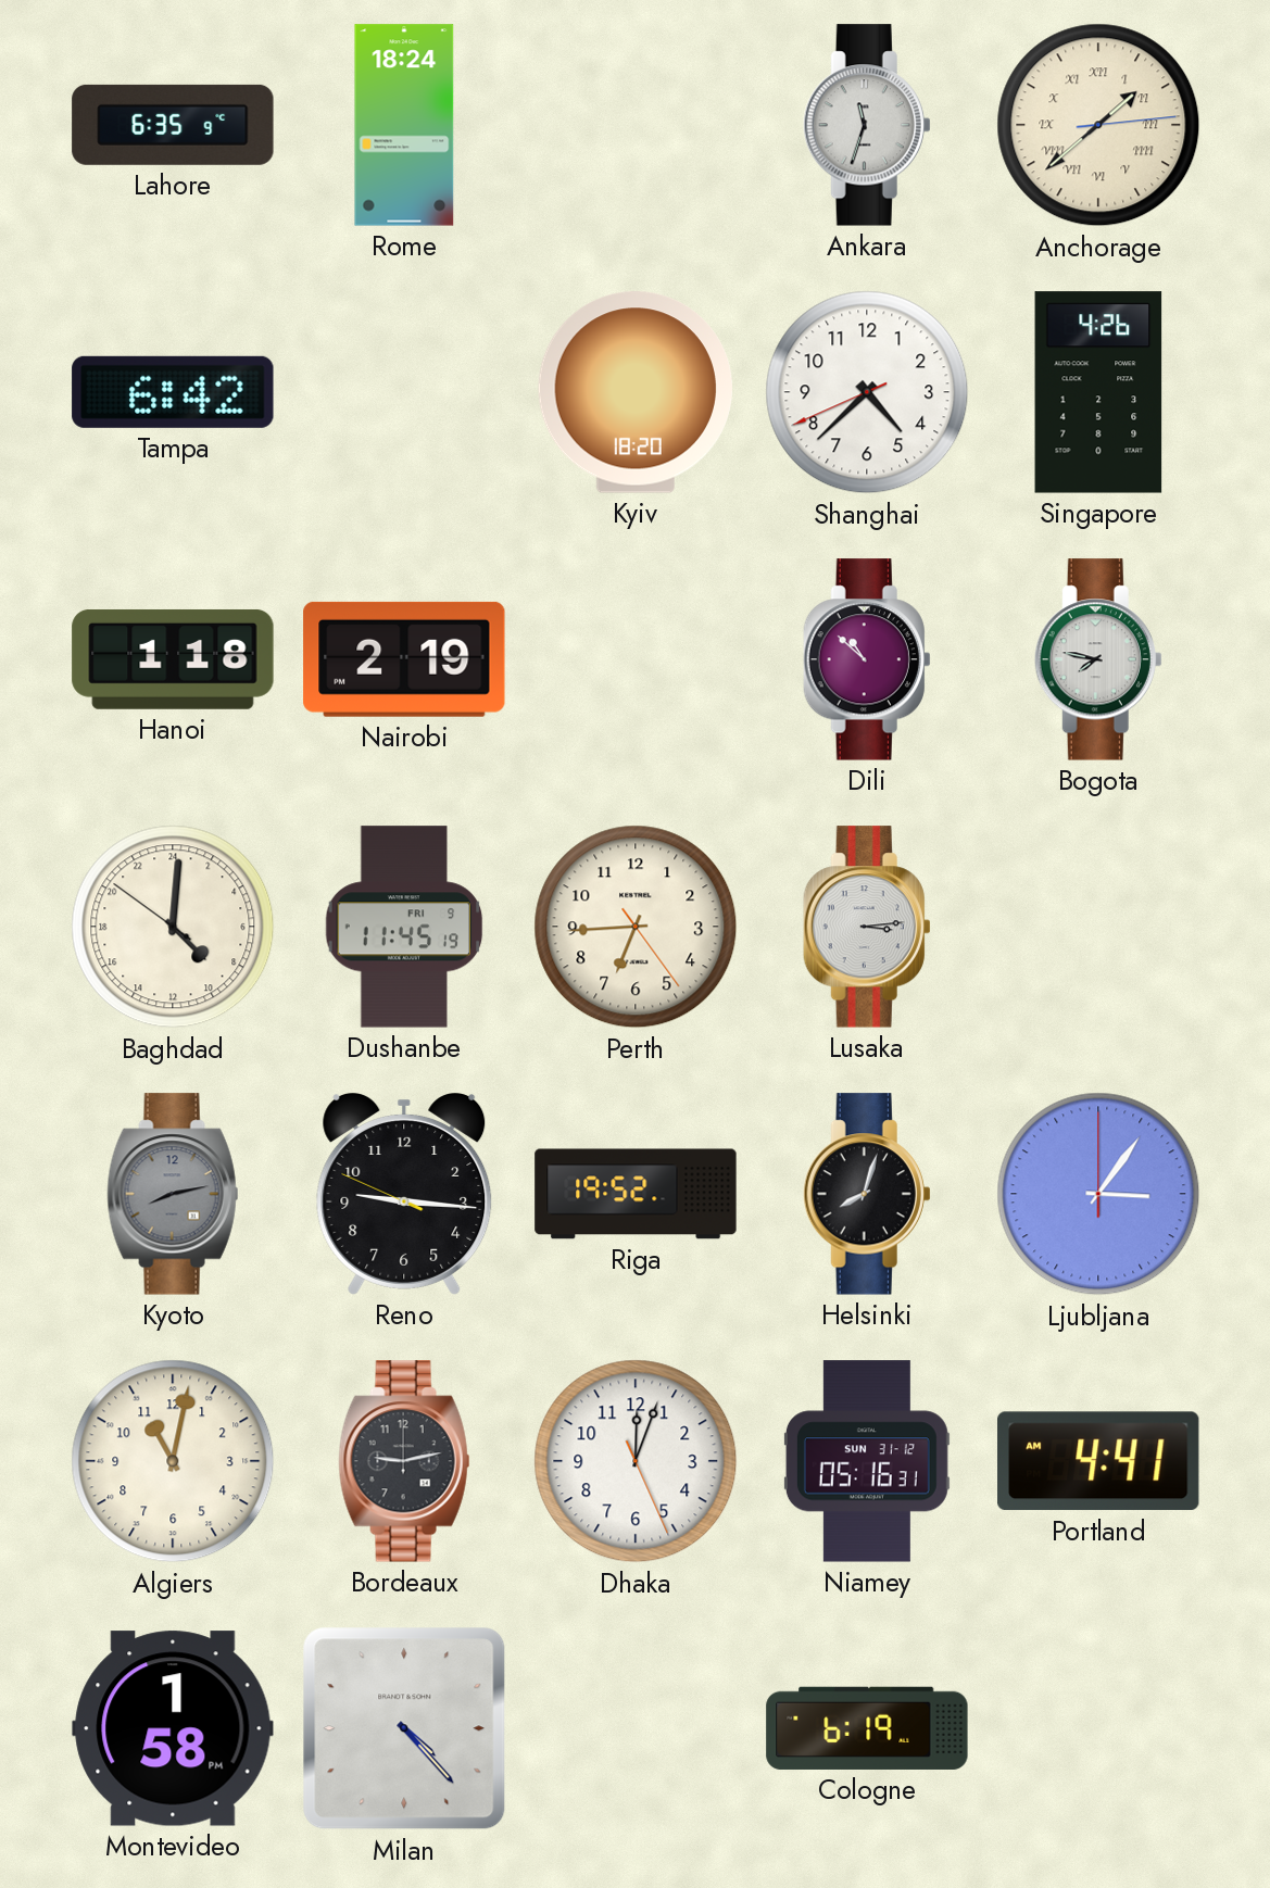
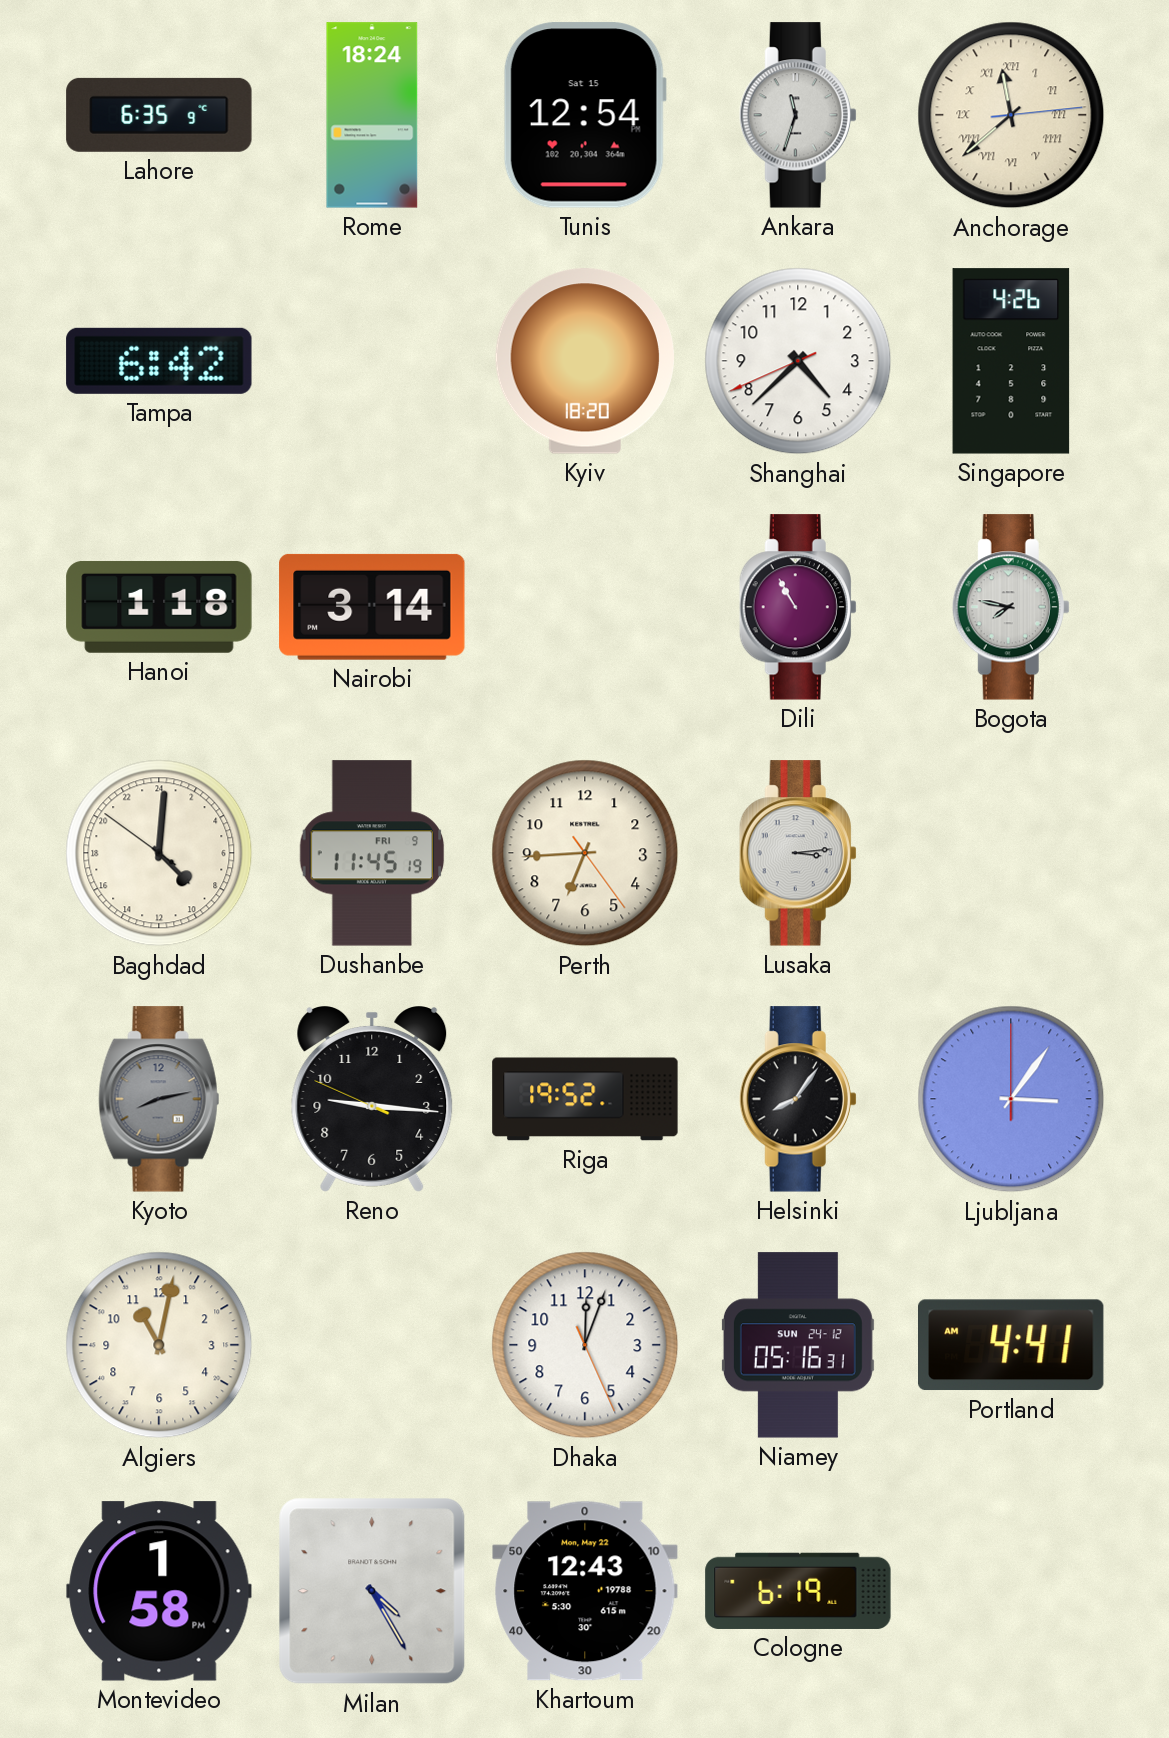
Tunis: none -> 12:54 (585, 115)
Anchorage: 1:38 -> 11:38 (1011, 115)
Nairobi: 2:19 -> 3:14 (372, 607)
Dili: 10:52 -> 10:55 (798, 607)
Helsinki: 8:03 -> 8:06 (798, 1099)
Bordeaux: 9:13 -> none (404, 1461)
Niamey date: SUN 31-12 -> SUN 24-12 (798, 1345)
Milan: 4:23 -> 4:25 (372, 1591)
Khartoum: none -> 12:43 (585, 1591)
